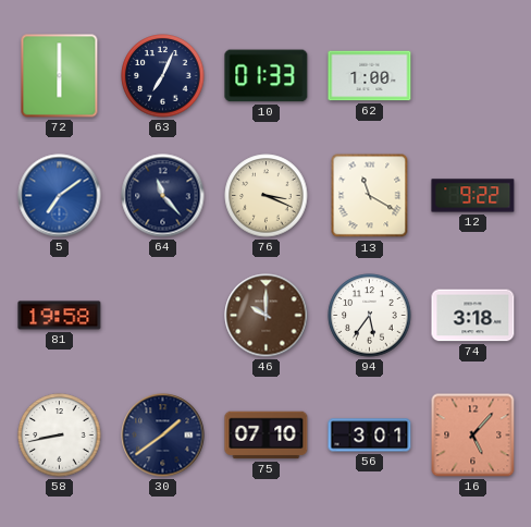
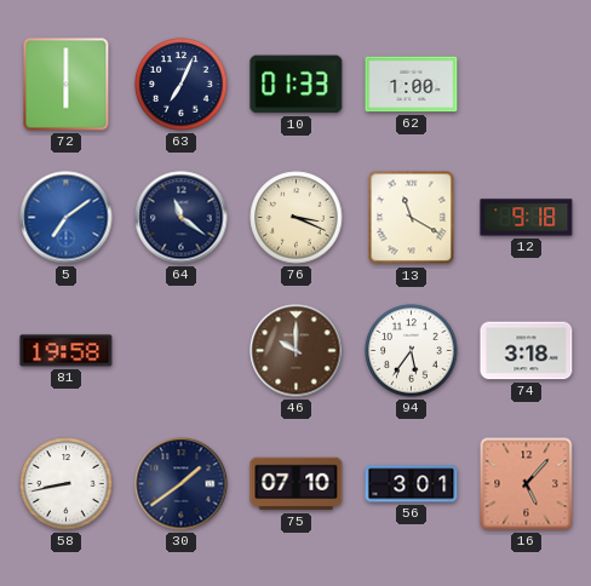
64: 11:23 -> 11:21 (182, 218)
12: 9:22 -> 9:18 (527, 218)
